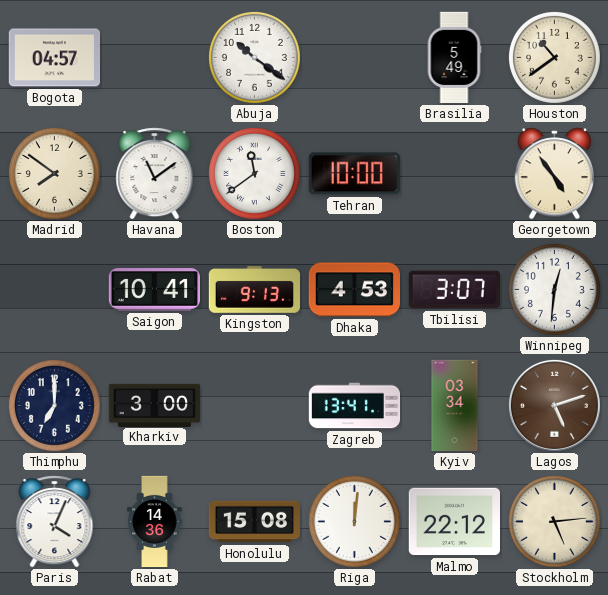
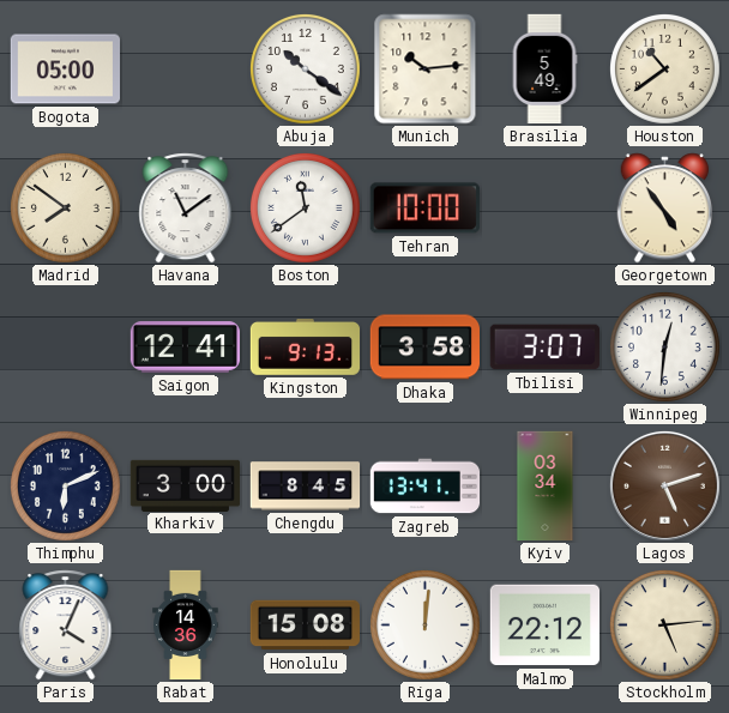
Bogota: 04:57 -> 05:00 (65, 70)
Munich: none -> 10:14 (426, 70)
Saigon: 10:41 -> 12:41 (185, 348)
Dhaka: 4:53 -> 3:58 (424, 348)
Thimphu: 7:00 -> 6:11 (65, 485)
Chengdu: none -> 8:45 (306, 487)
